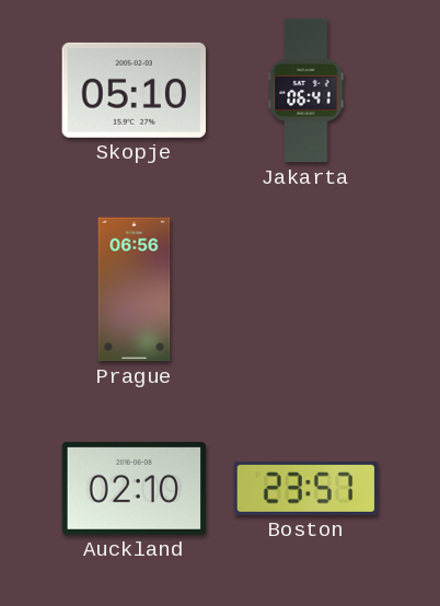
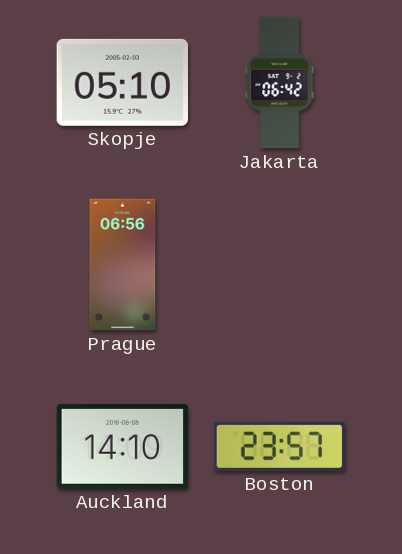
Jakarta: 06:41 -> 06:42 (280, 83)
Auckland: 02:10 -> 14:10 (123, 446)
